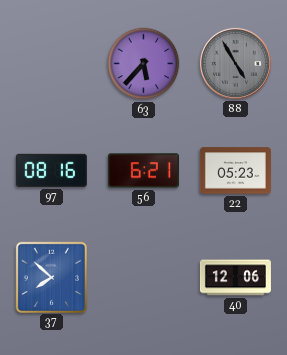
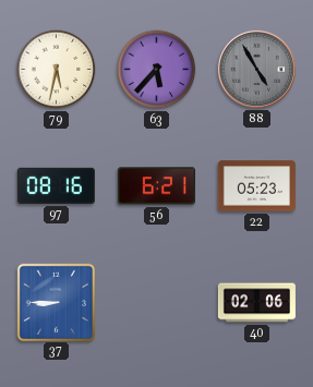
79: none -> 5:32 (57, 70)
37: 7:52 -> 8:45 (56, 302)
40: 12:06 -> 02:06 (256, 303)
